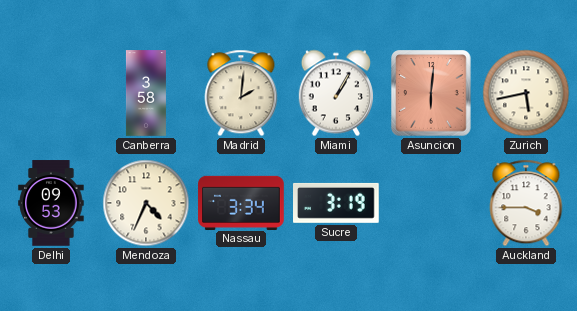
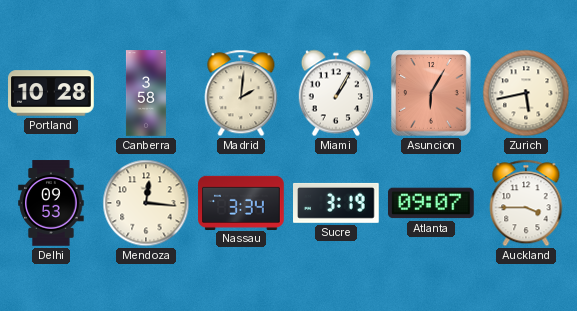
Portland: none -> 10:28 (51, 93)
Asuncion: 6:01 -> 6:05 (431, 93)
Mendoza: 4:34 -> 12:16 (146, 203)
Atlanta: none -> 09:07 (432, 203)
